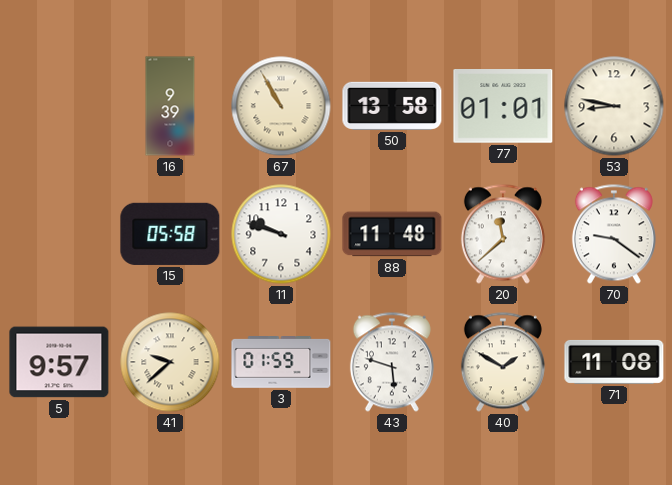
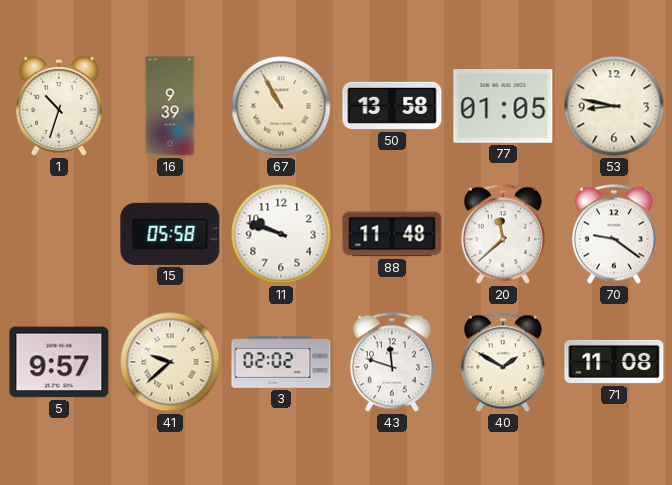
1: none -> 10:33 (60, 106)
77: 01:01 -> 01:05 (503, 106)
3: 01:59 -> 02:02 (281, 363)
43: 5:48 -> 11:48 (392, 362)
